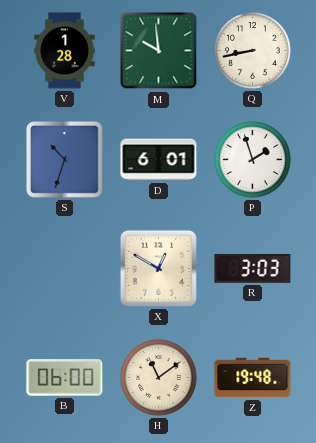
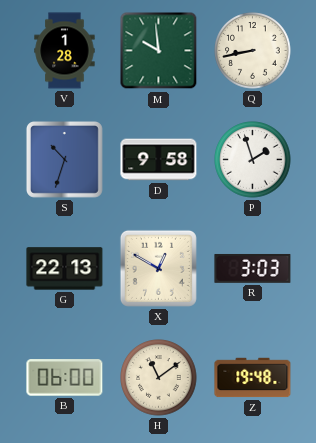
D: 6:01 -> 9:58 (159, 160)
G: none -> 22:13 (65, 269)
